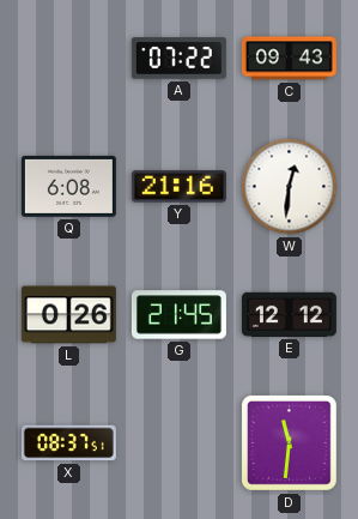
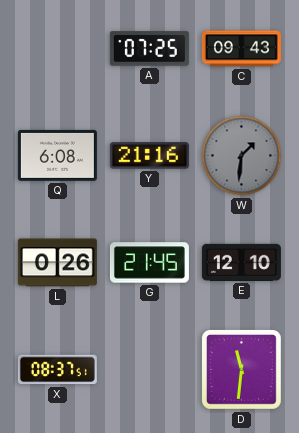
A: 07:22 -> 07:25 (149, 49)
W: 12:31 -> 1:31 (242, 156)
W dial: white -> grey (242, 156)
E: 12:12 -> 12:10 (241, 262)
